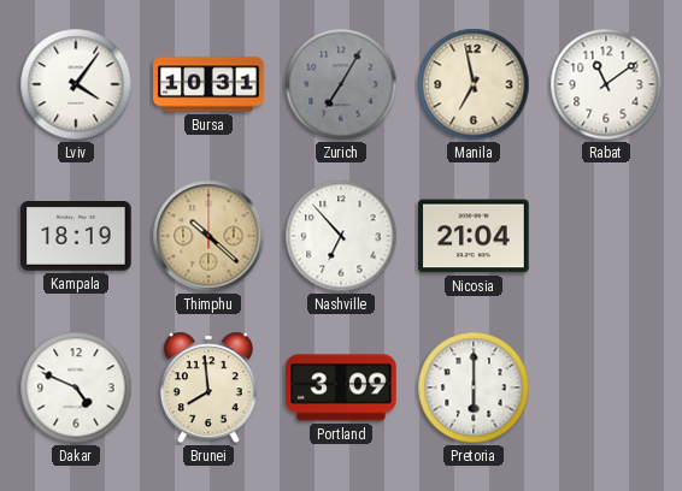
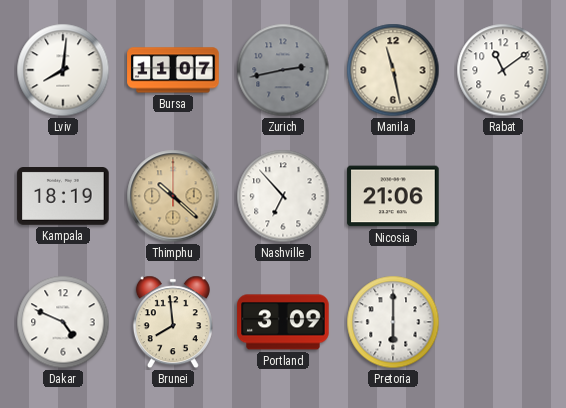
Lviv: 4:06 -> 8:01 (63, 70)
Bursa: 10:31 -> 11:07 (173, 70)
Zurich: 7:05 -> 2:43 (283, 70)
Manila: 6:58 -> 11:28 (393, 70)
Nicosia: 21:04 -> 21:06 (393, 196)
